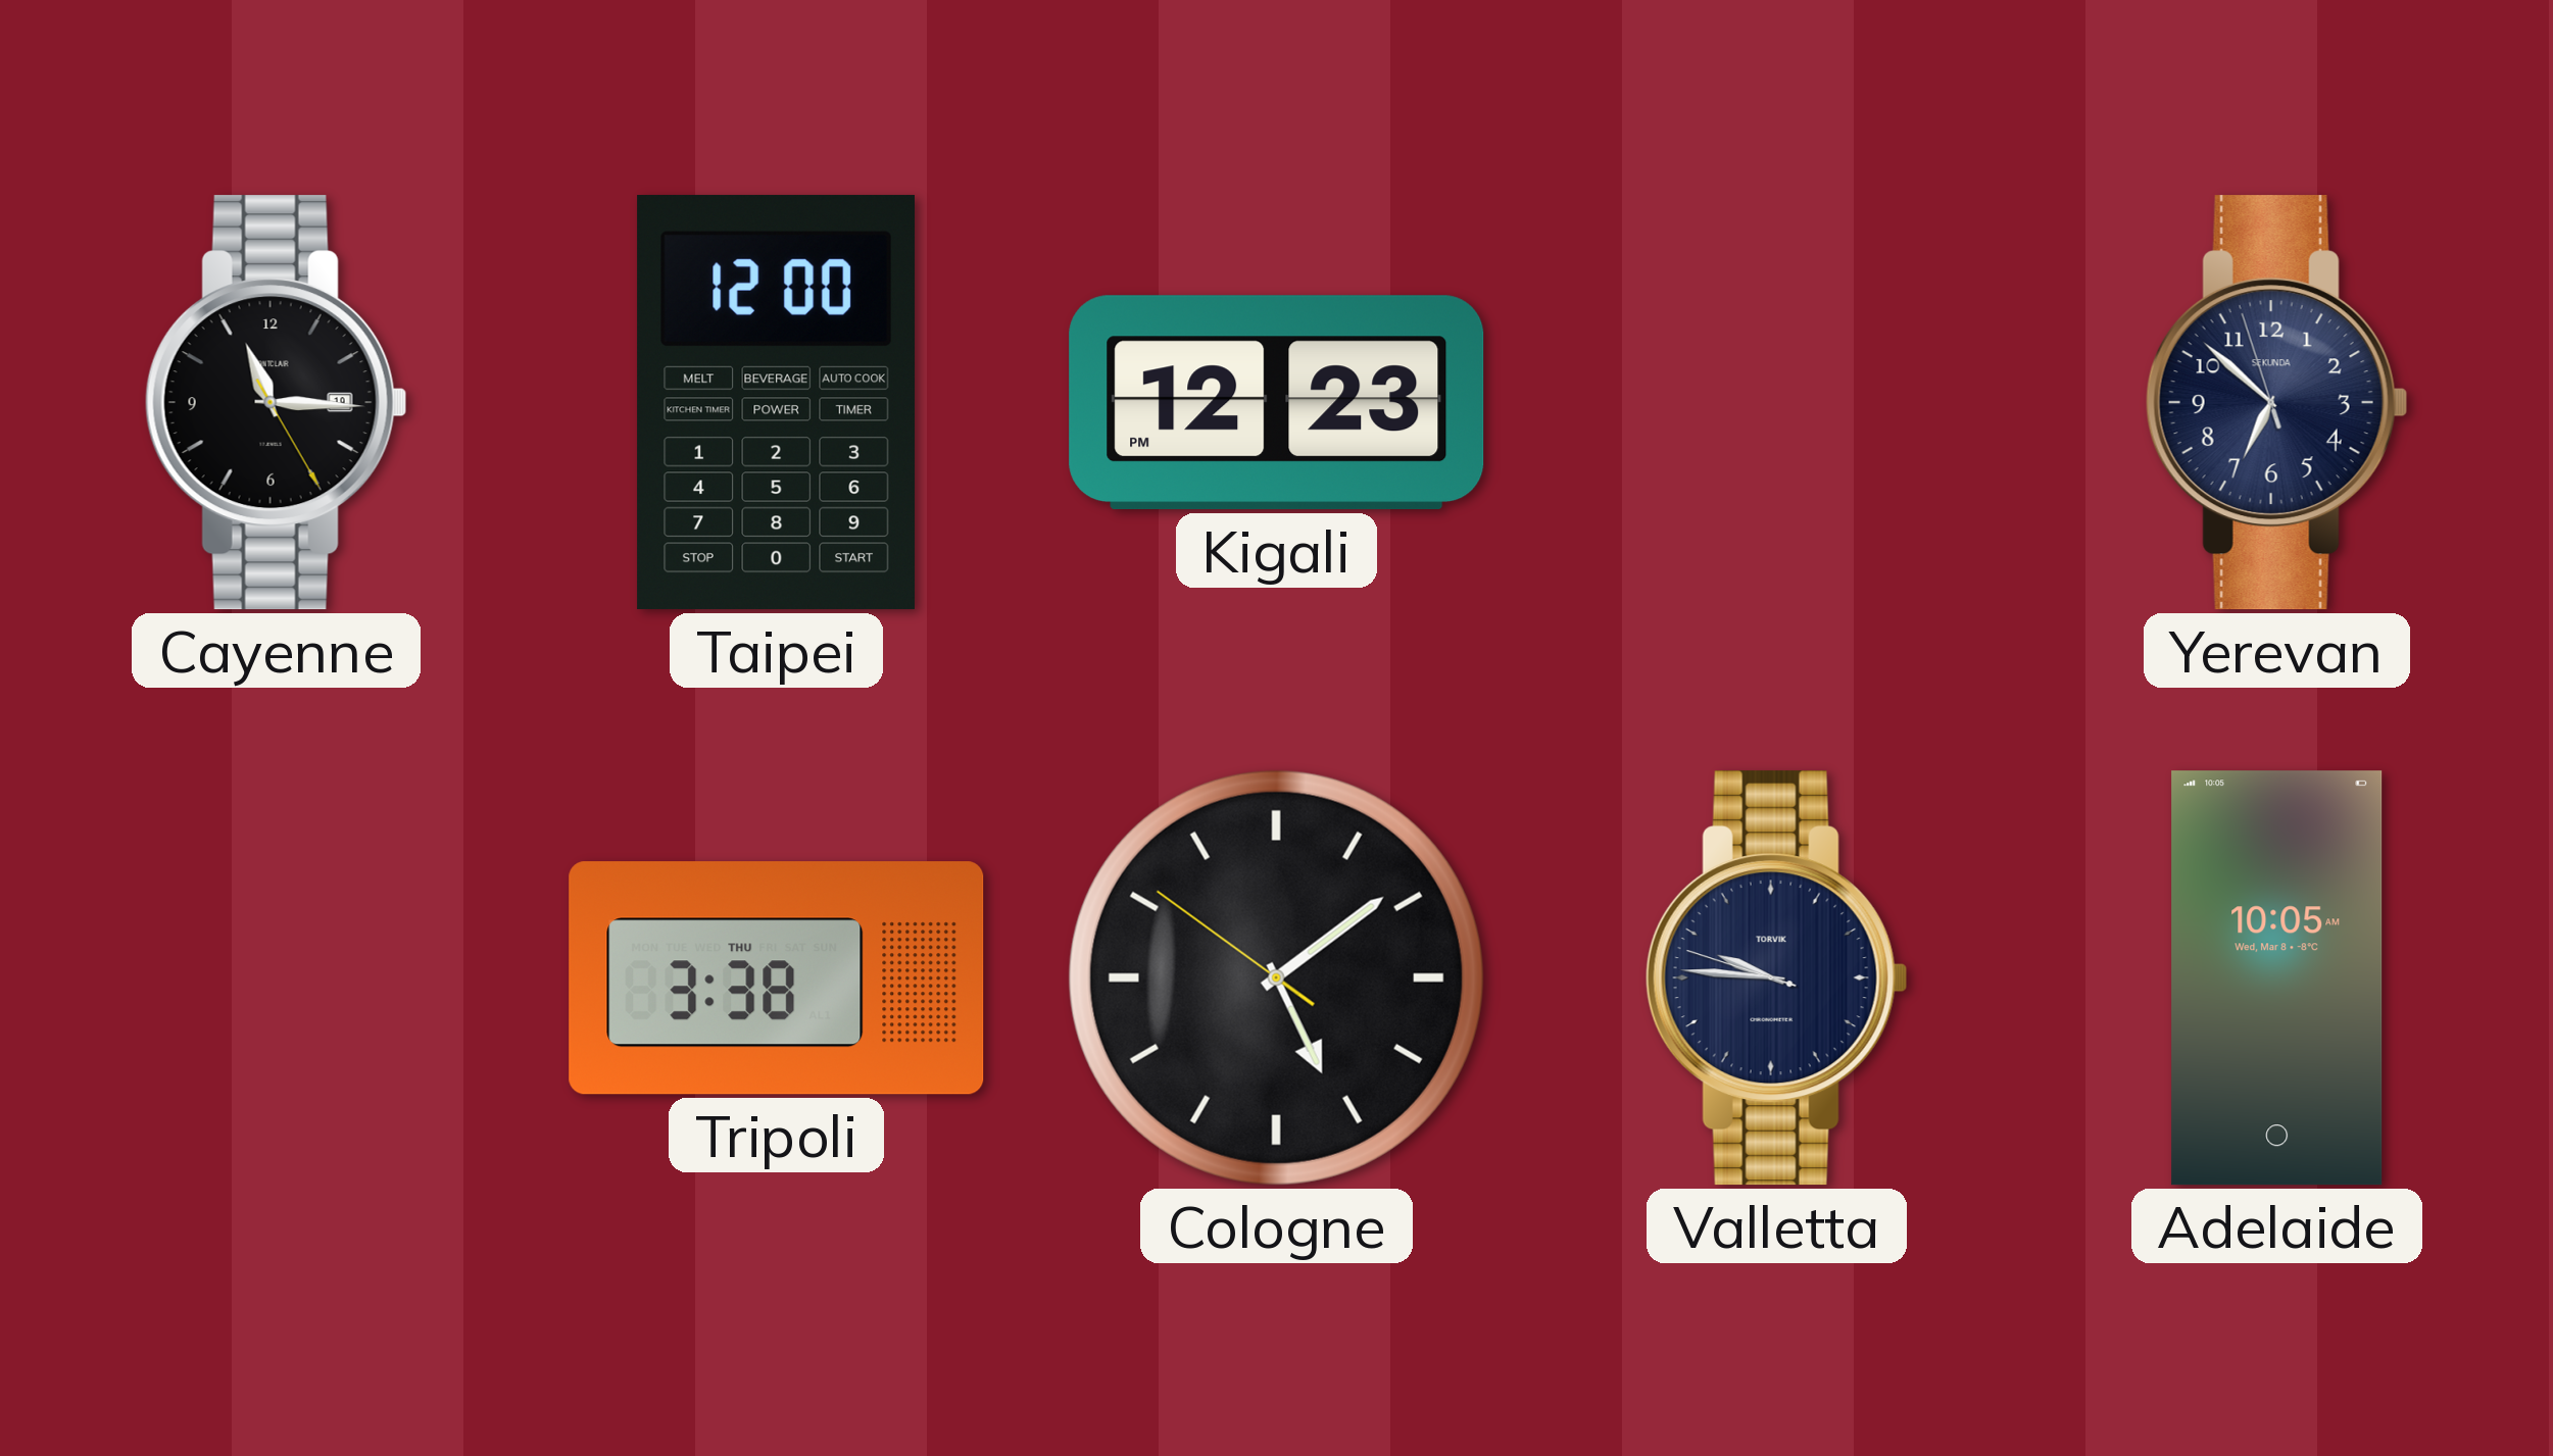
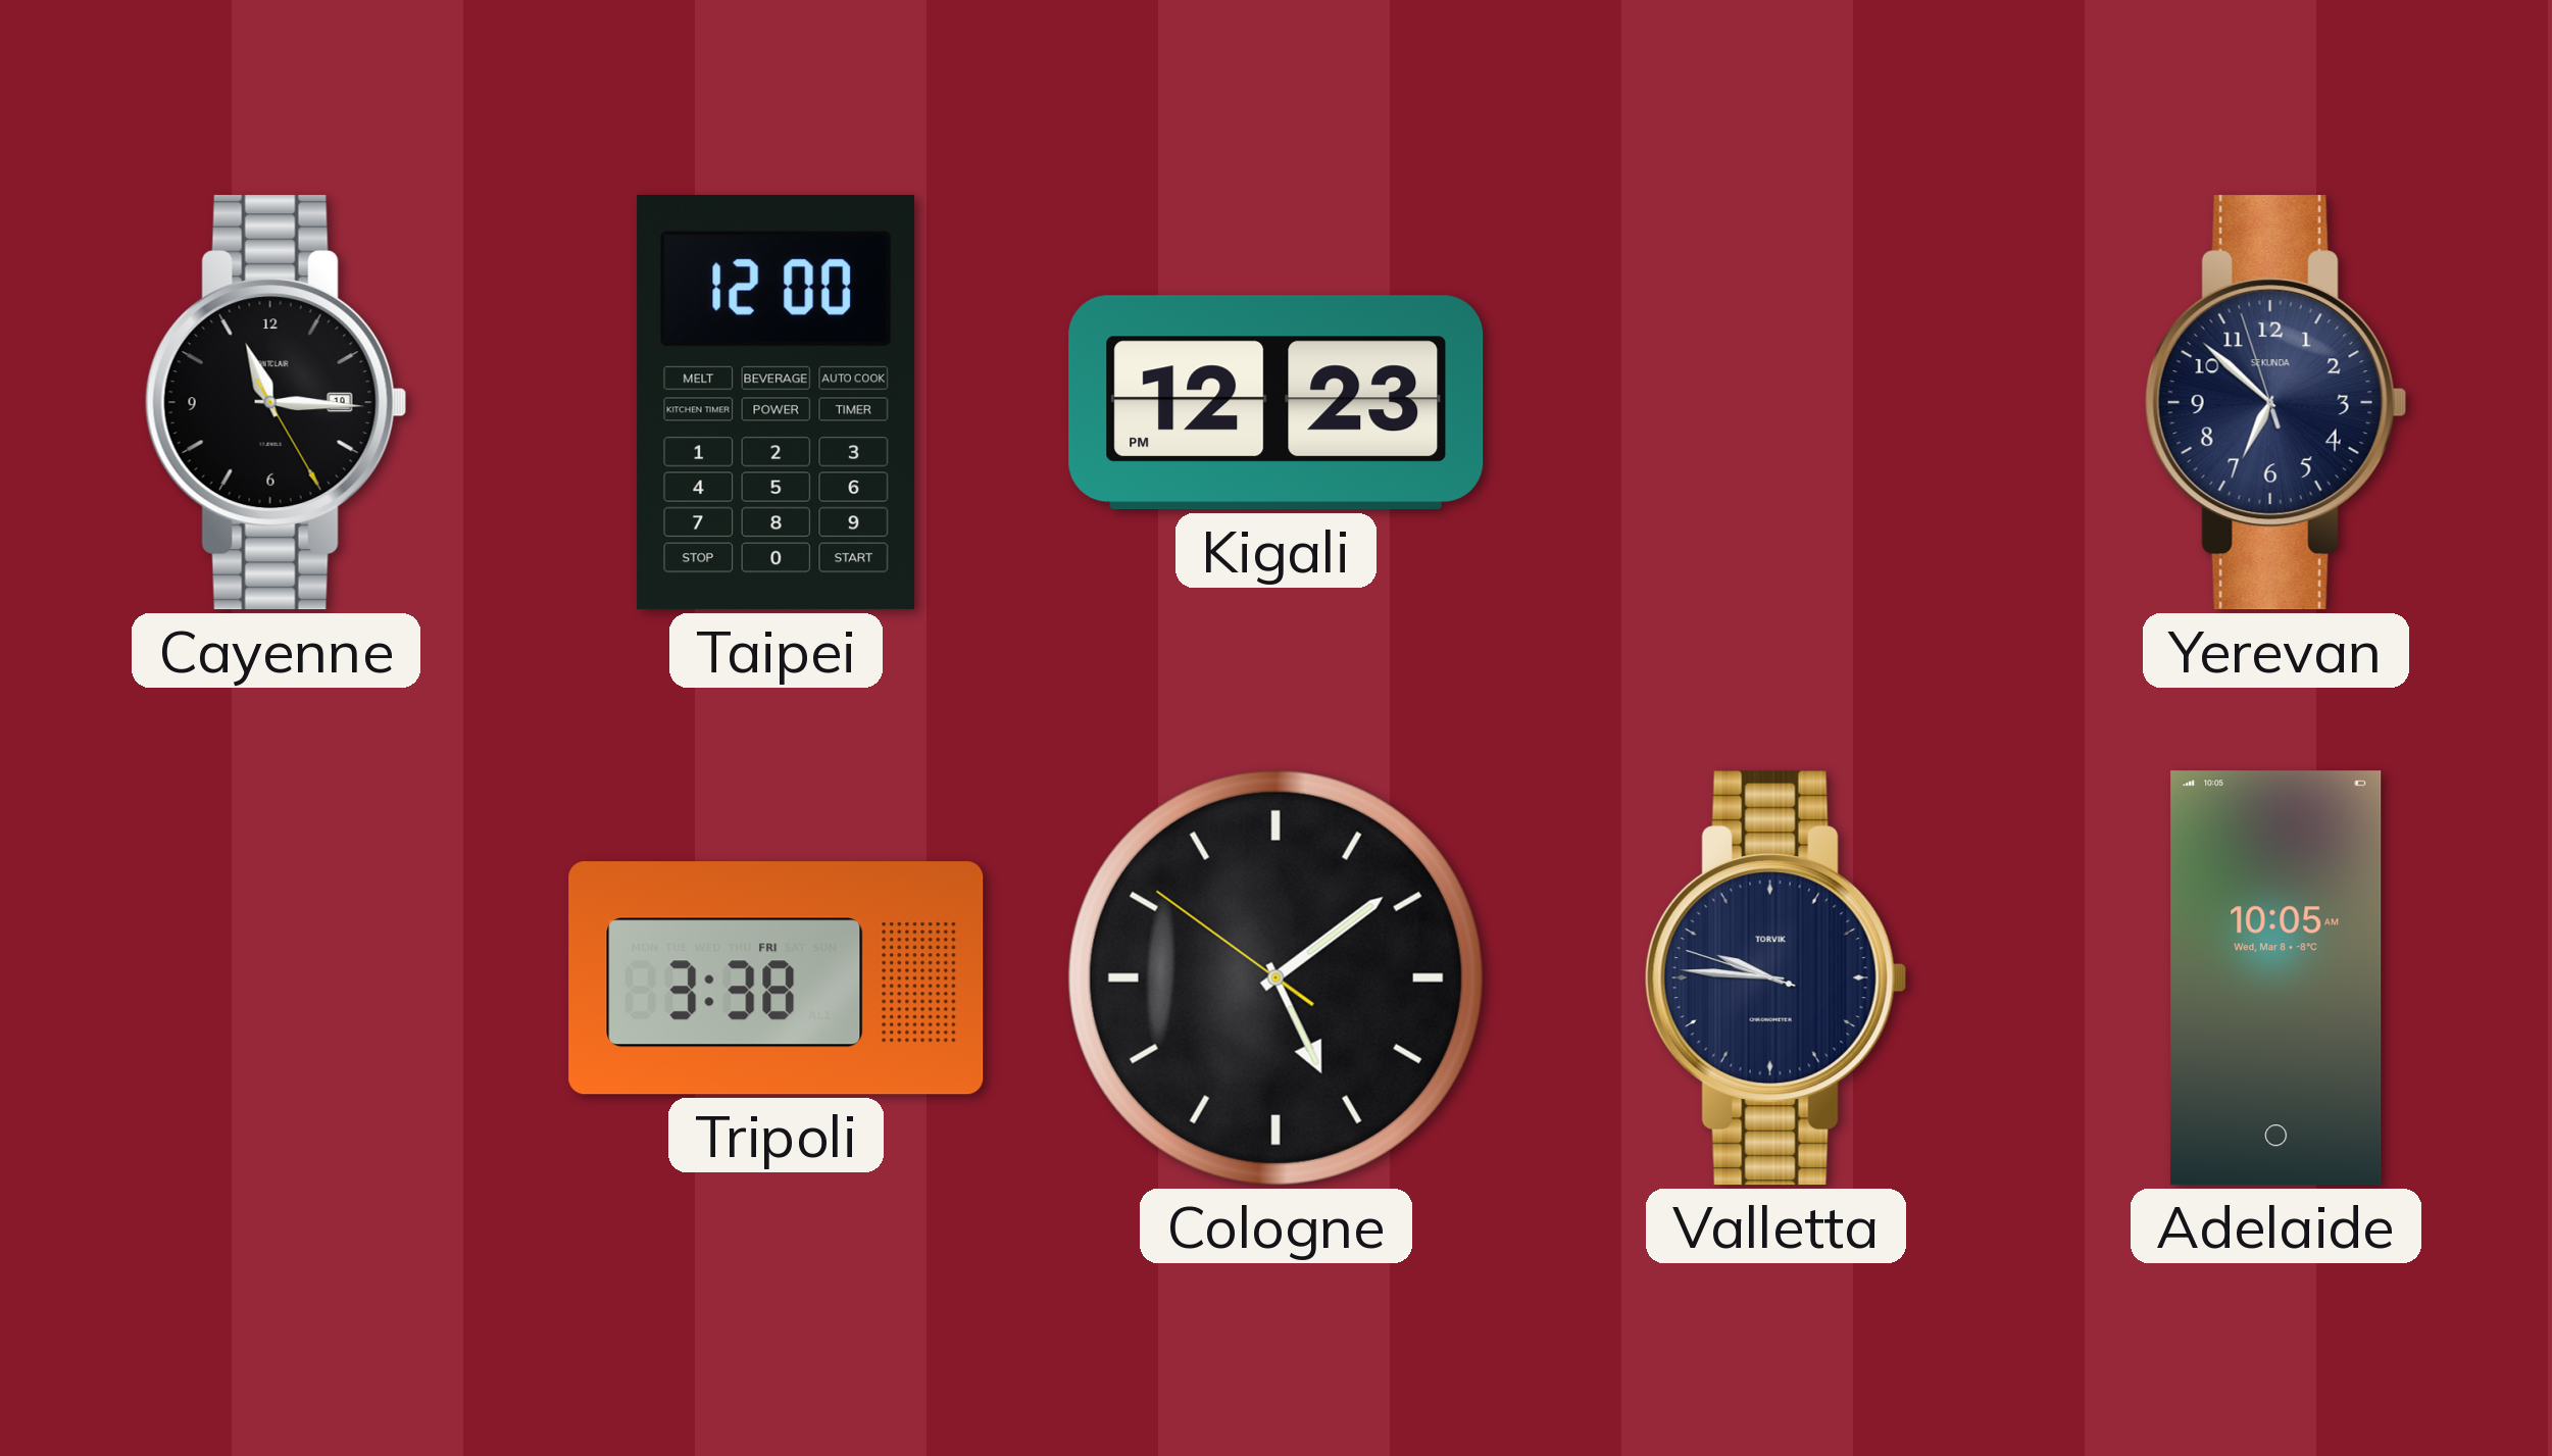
Tripoli date: THU -> FRI (777, 978)
